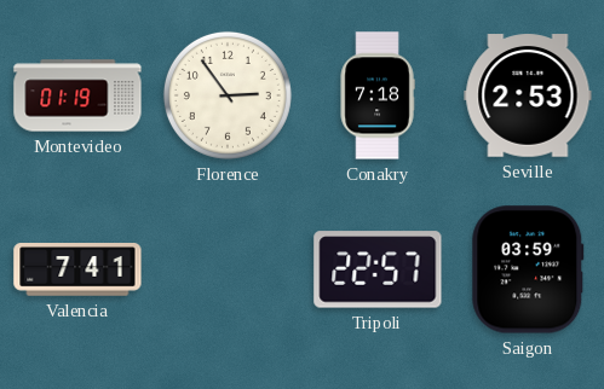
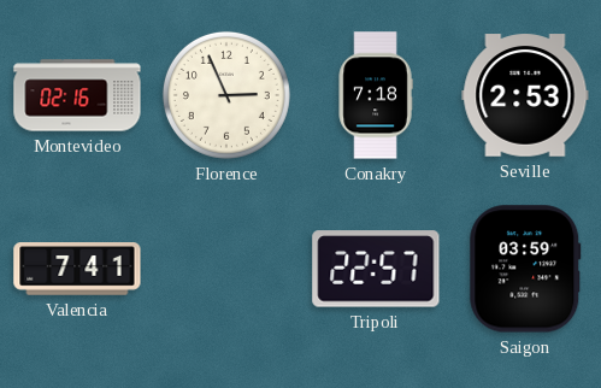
Montevideo: 01:19 -> 02:16 (77, 95)
Florence: 2:54 -> 2:56 (226, 95)
